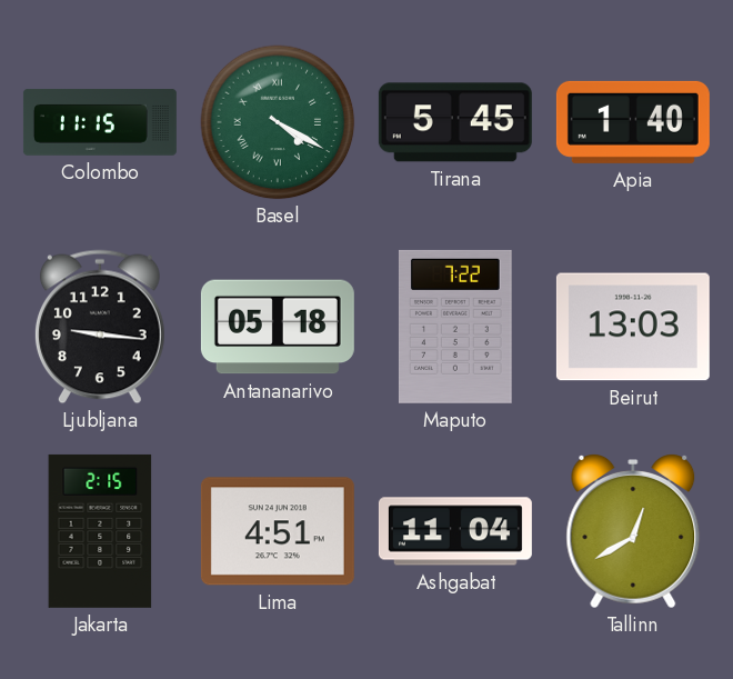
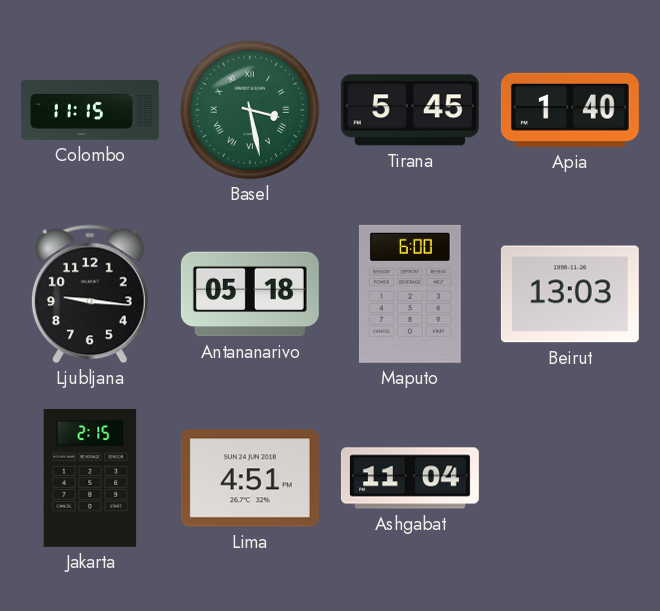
Basel: 4:20 -> 3:28 (250, 110)
Maputo: 7:22 -> 6:00 (410, 294)
Tallinn: 12:40 -> none (633, 532)
